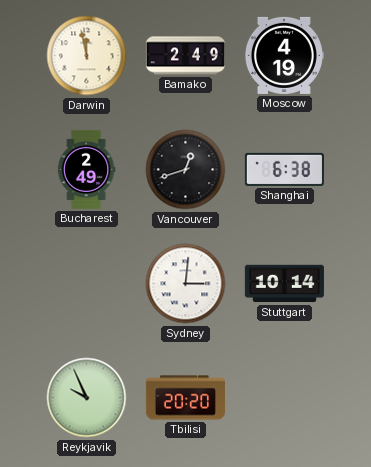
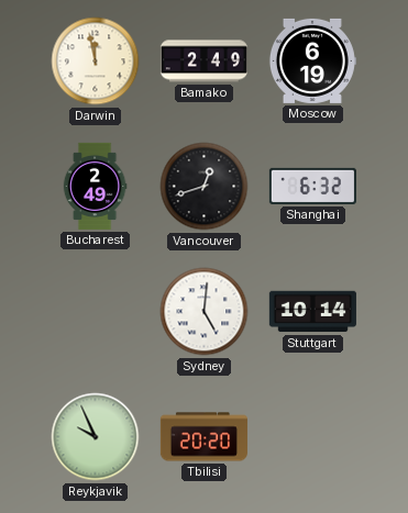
Moscow: 4:19 -> 6:19 (312, 60)
Shanghai: 6:38 -> 6:32 (312, 186)
Sydney: 3:01 -> 5:01 (205, 312)
